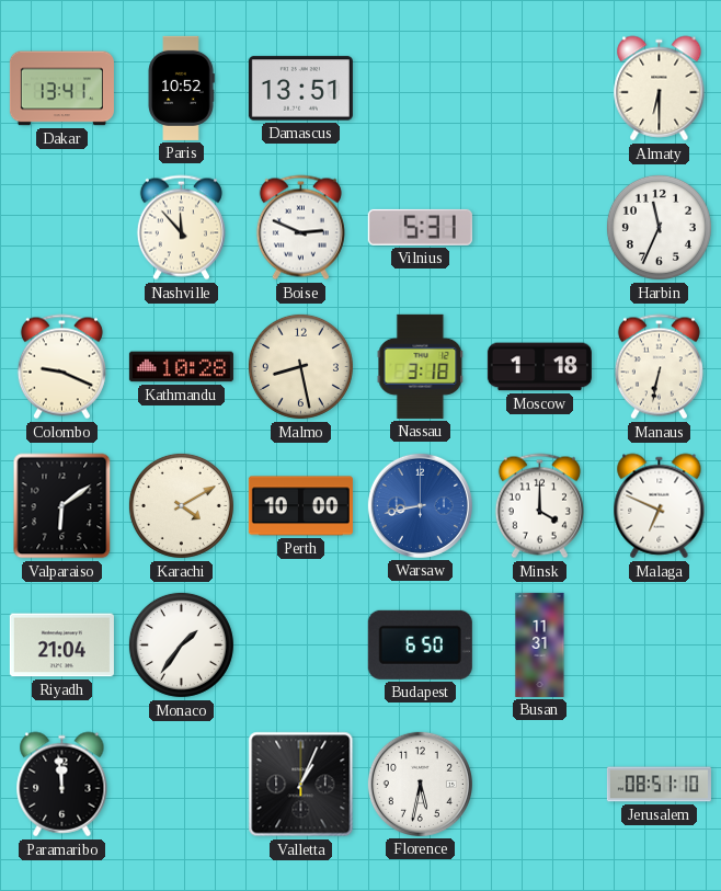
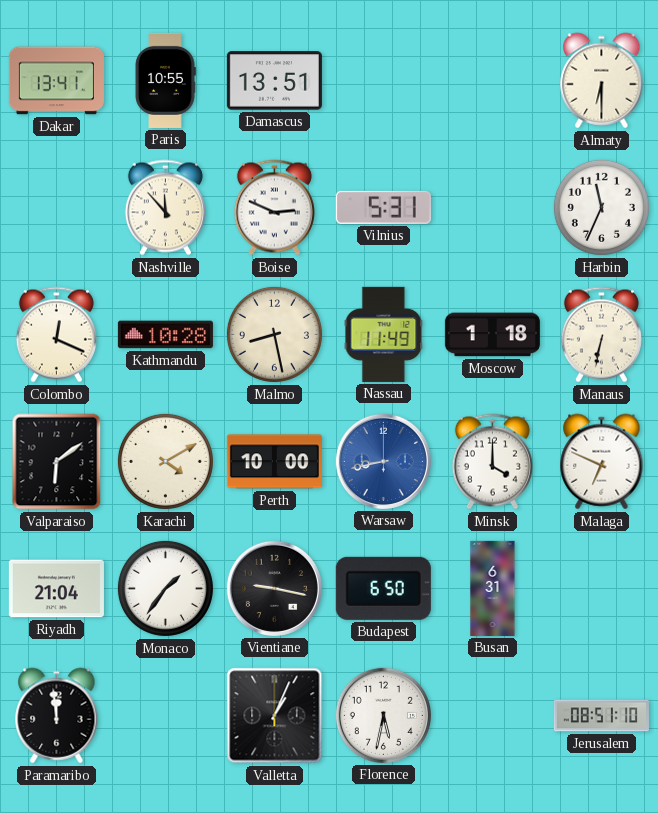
Paris: 10:52 -> 10:55 (165, 80)
Colombo: 9:19 -> 12:19 (56, 335)
Nassau: 3:18 -> 11:49 (384, 334)
Vientiane: none -> 9:17 (274, 588)
Busan: 11:31 -> 6:31 (493, 588)
